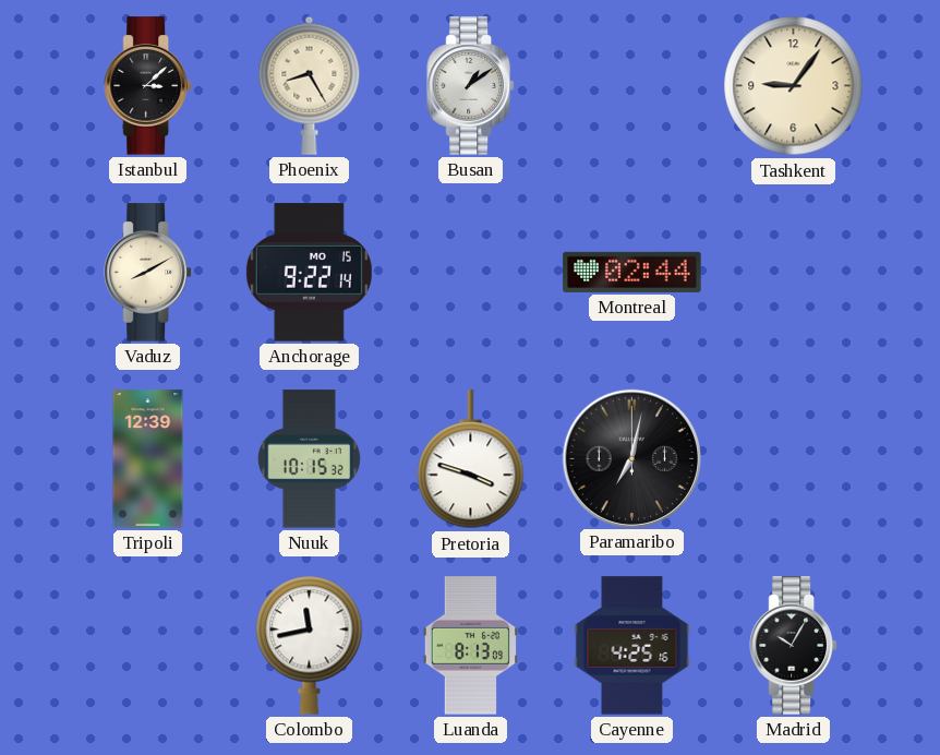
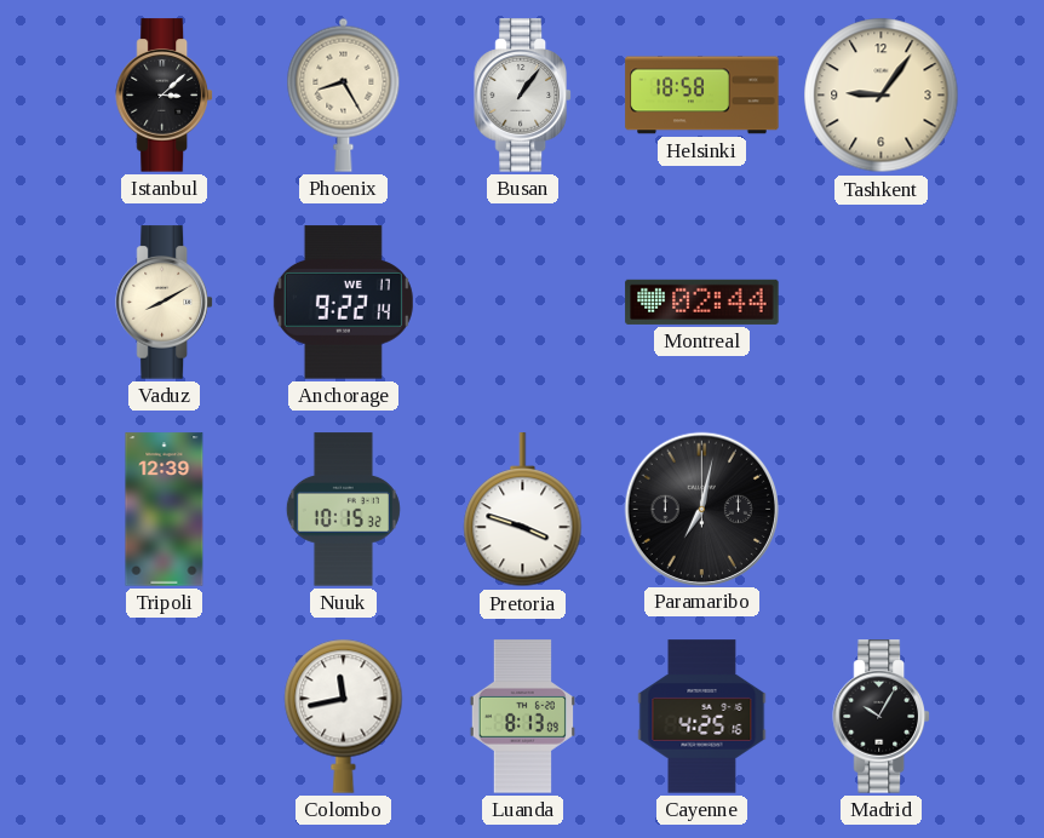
Busan: 1:09 -> 1:06 (522, 96)
Helsinki: none -> 18:58 (702, 96)
Anchorage date: MO 15 -> WE 17 (343, 303)
